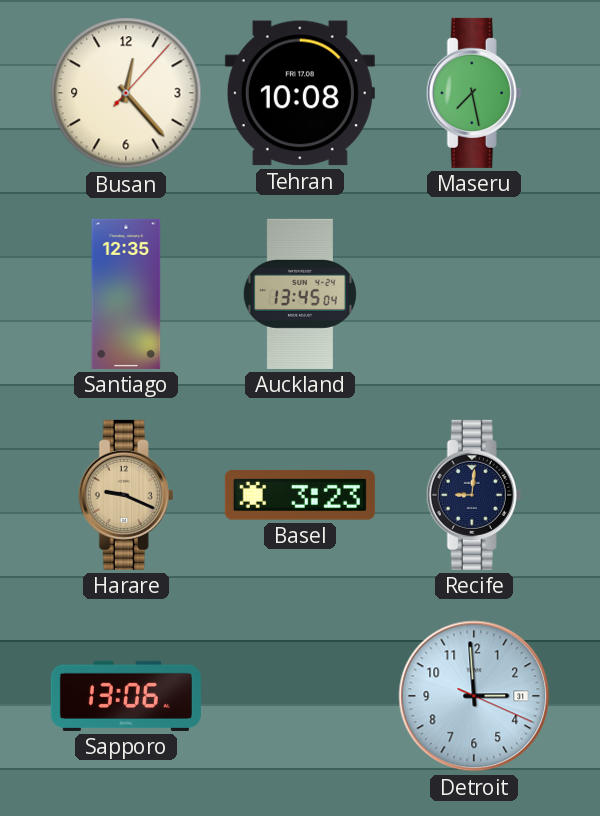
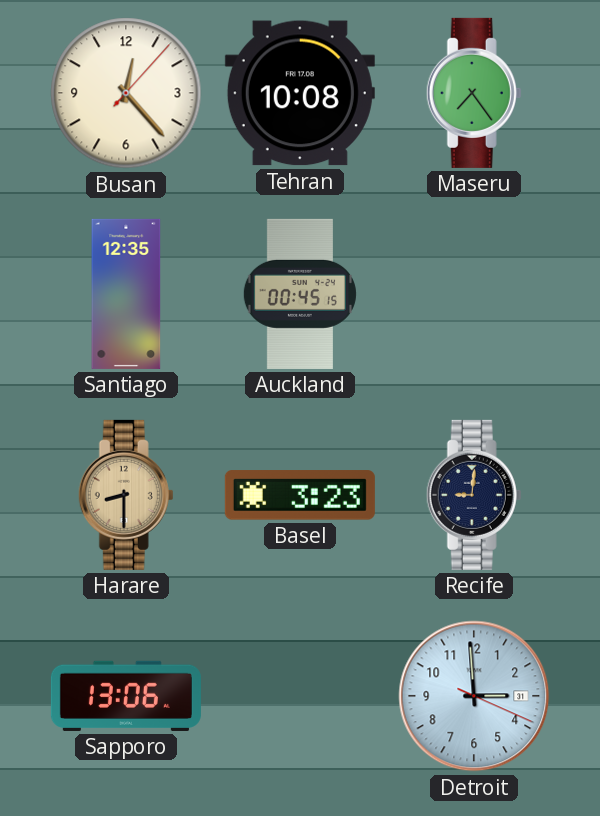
Maseru: 7:28 -> 7:24 (474, 93)
Auckland: 13:45 -> 00:45 (300, 294)
Harare: 9:19 -> 8:30 (126, 495)
